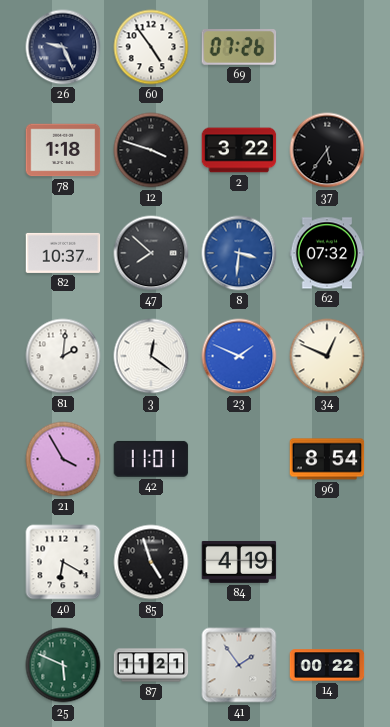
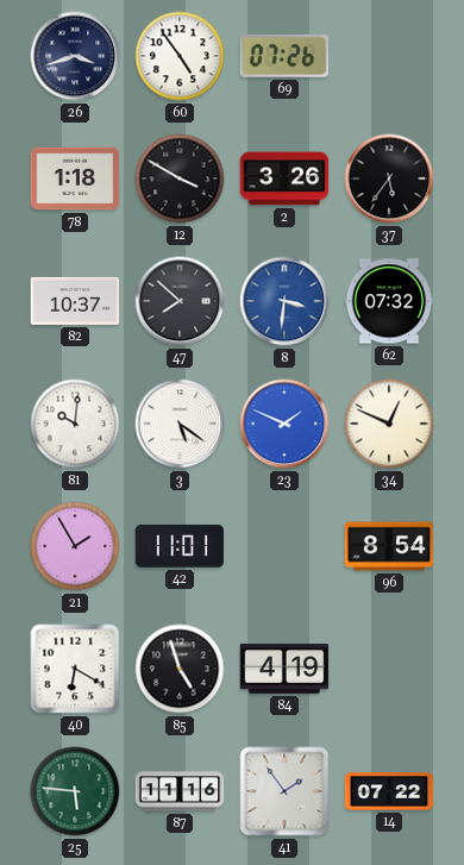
26: 9:26 -> 3:42 (75, 56)
12: 3:48 -> 3:50 (180, 178)
2: 3:22 -> 3:26 (284, 178)
81: 2:01 -> 10:01 (75, 424)
3: 12:21 -> 5:21 (180, 424)
21: 3:55 -> 1:55 (75, 546)
25: 5:49 -> 5:46 (75, 791)
87: 11:21 -> 11:16 (180, 791)
14: 00:22 -> 07:22 (389, 791)
